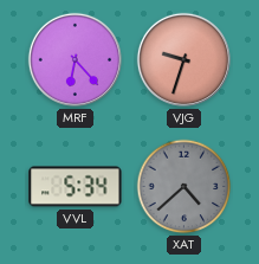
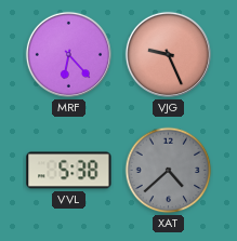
VJG: 9:33 -> 9:26 (168, 54)
VVL: 5:34 -> 5:38 (69, 171)
